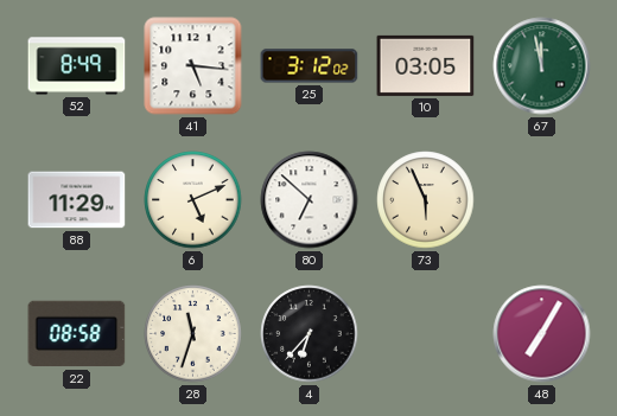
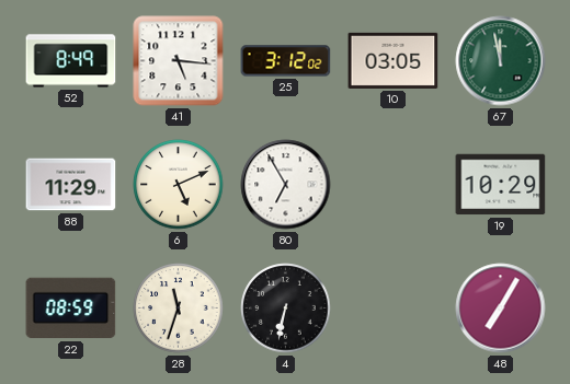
80: 6:52 -> 6:55 (286, 185)
73: 5:56 -> none (426, 200)
19: none -> 10:29 (501, 185)
22: 08:58 -> 08:59 (71, 309)
4: 6:37 -> 6:32 (286, 309)
